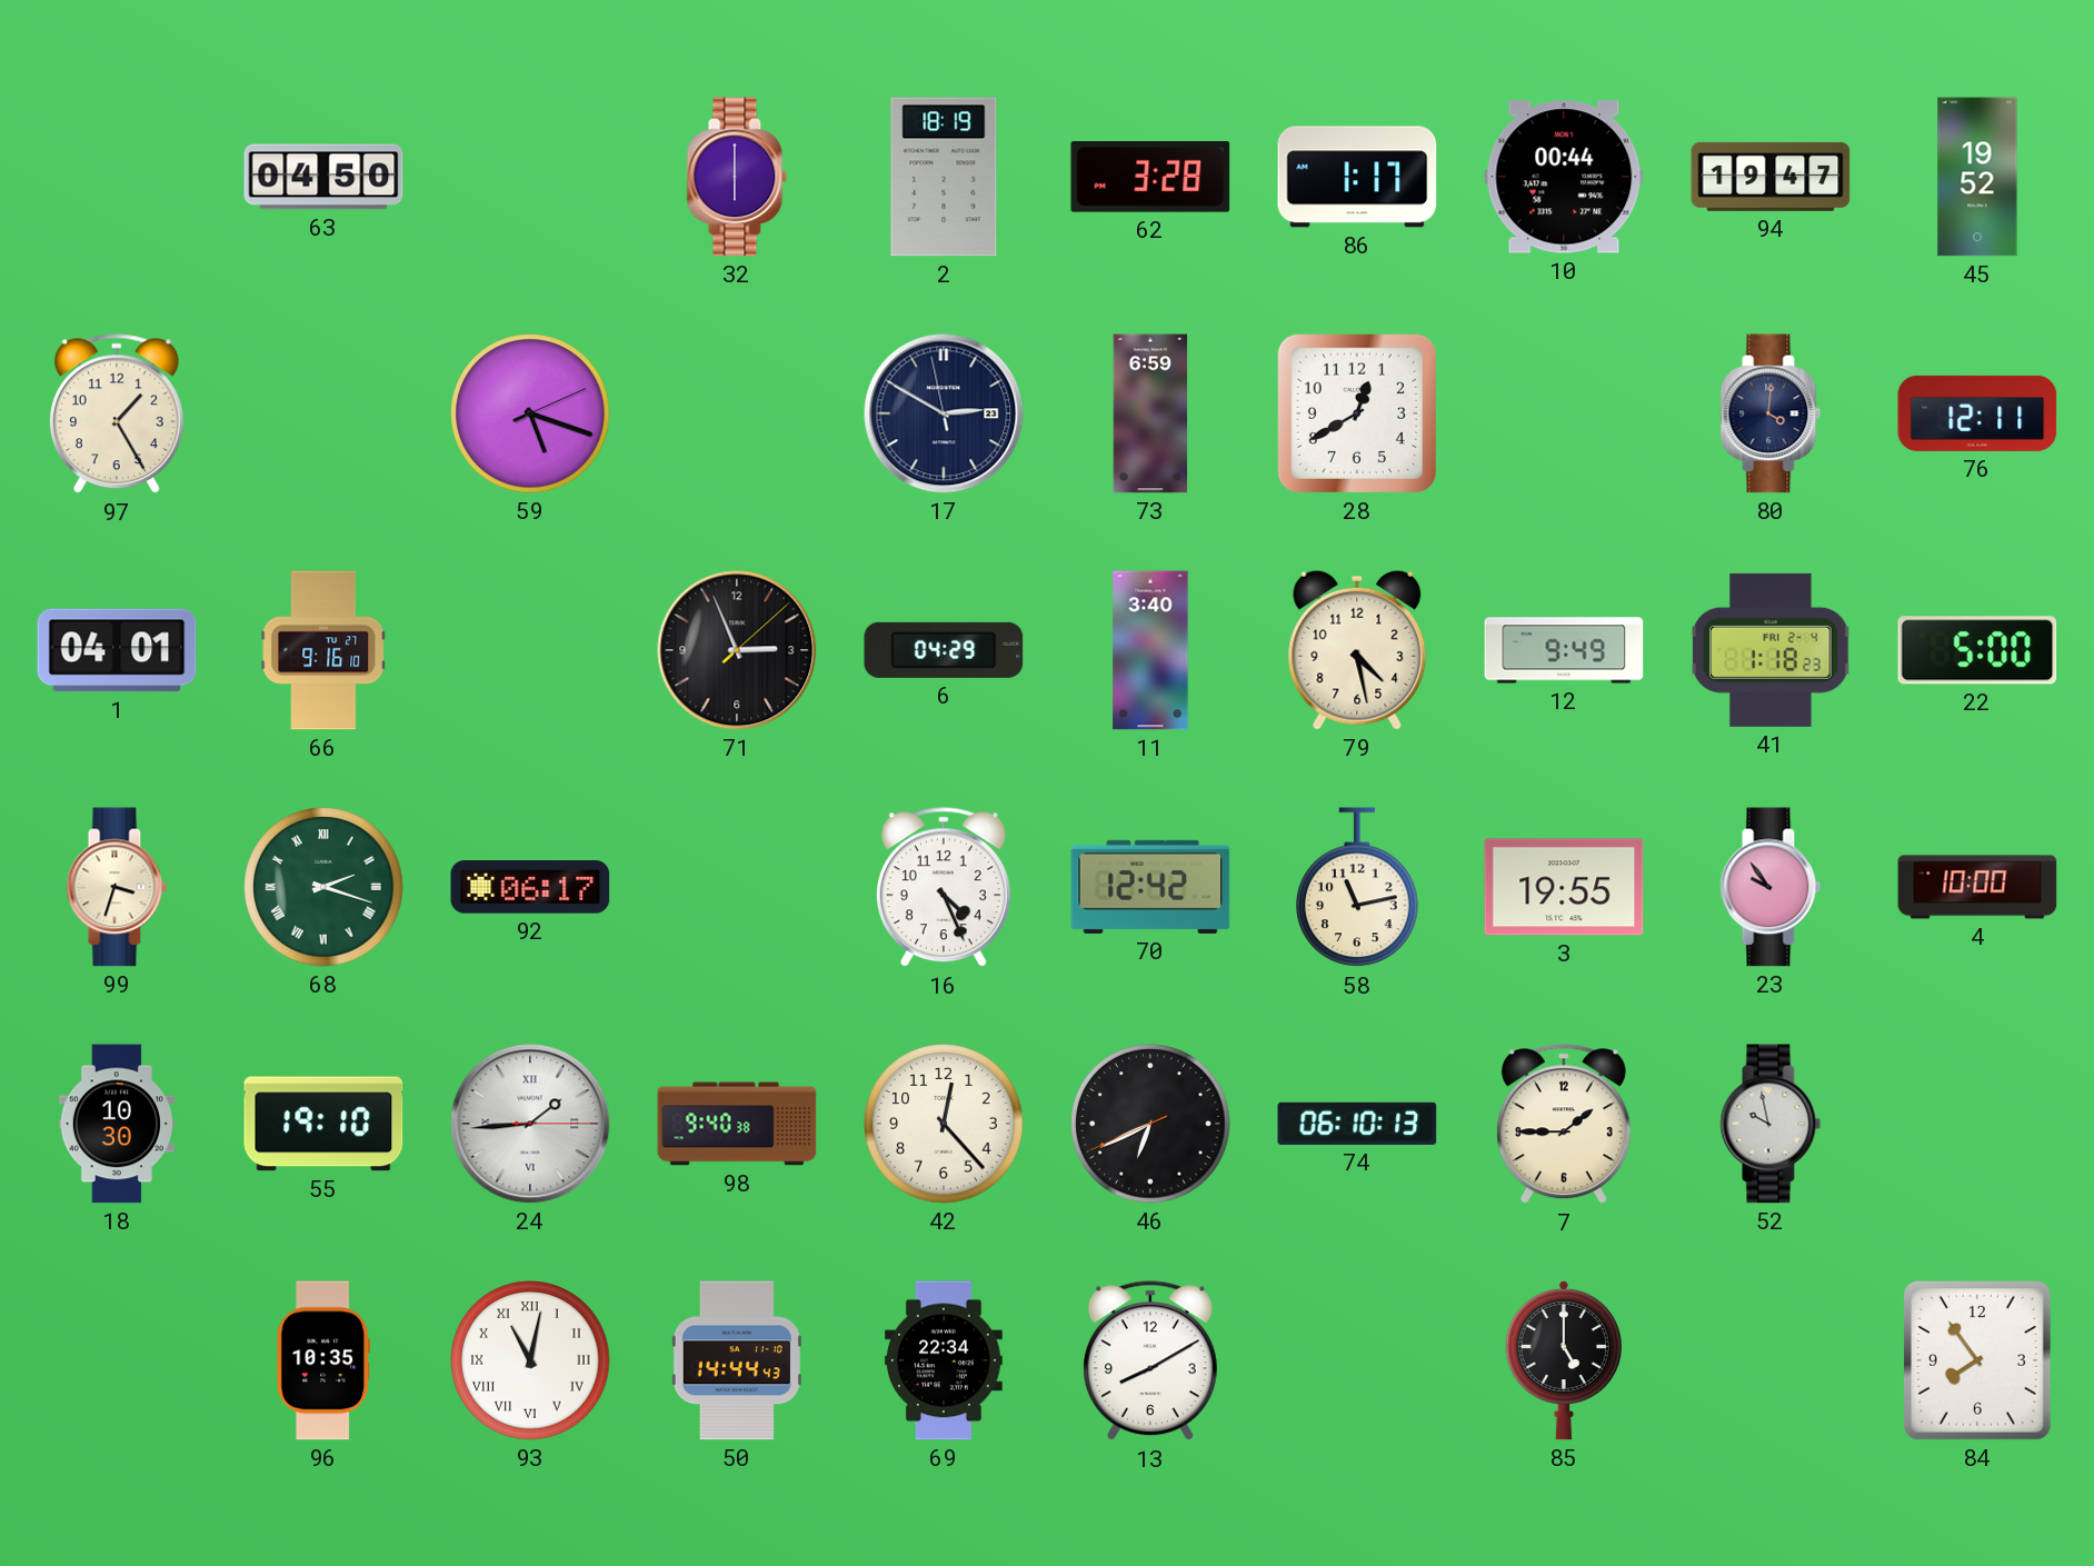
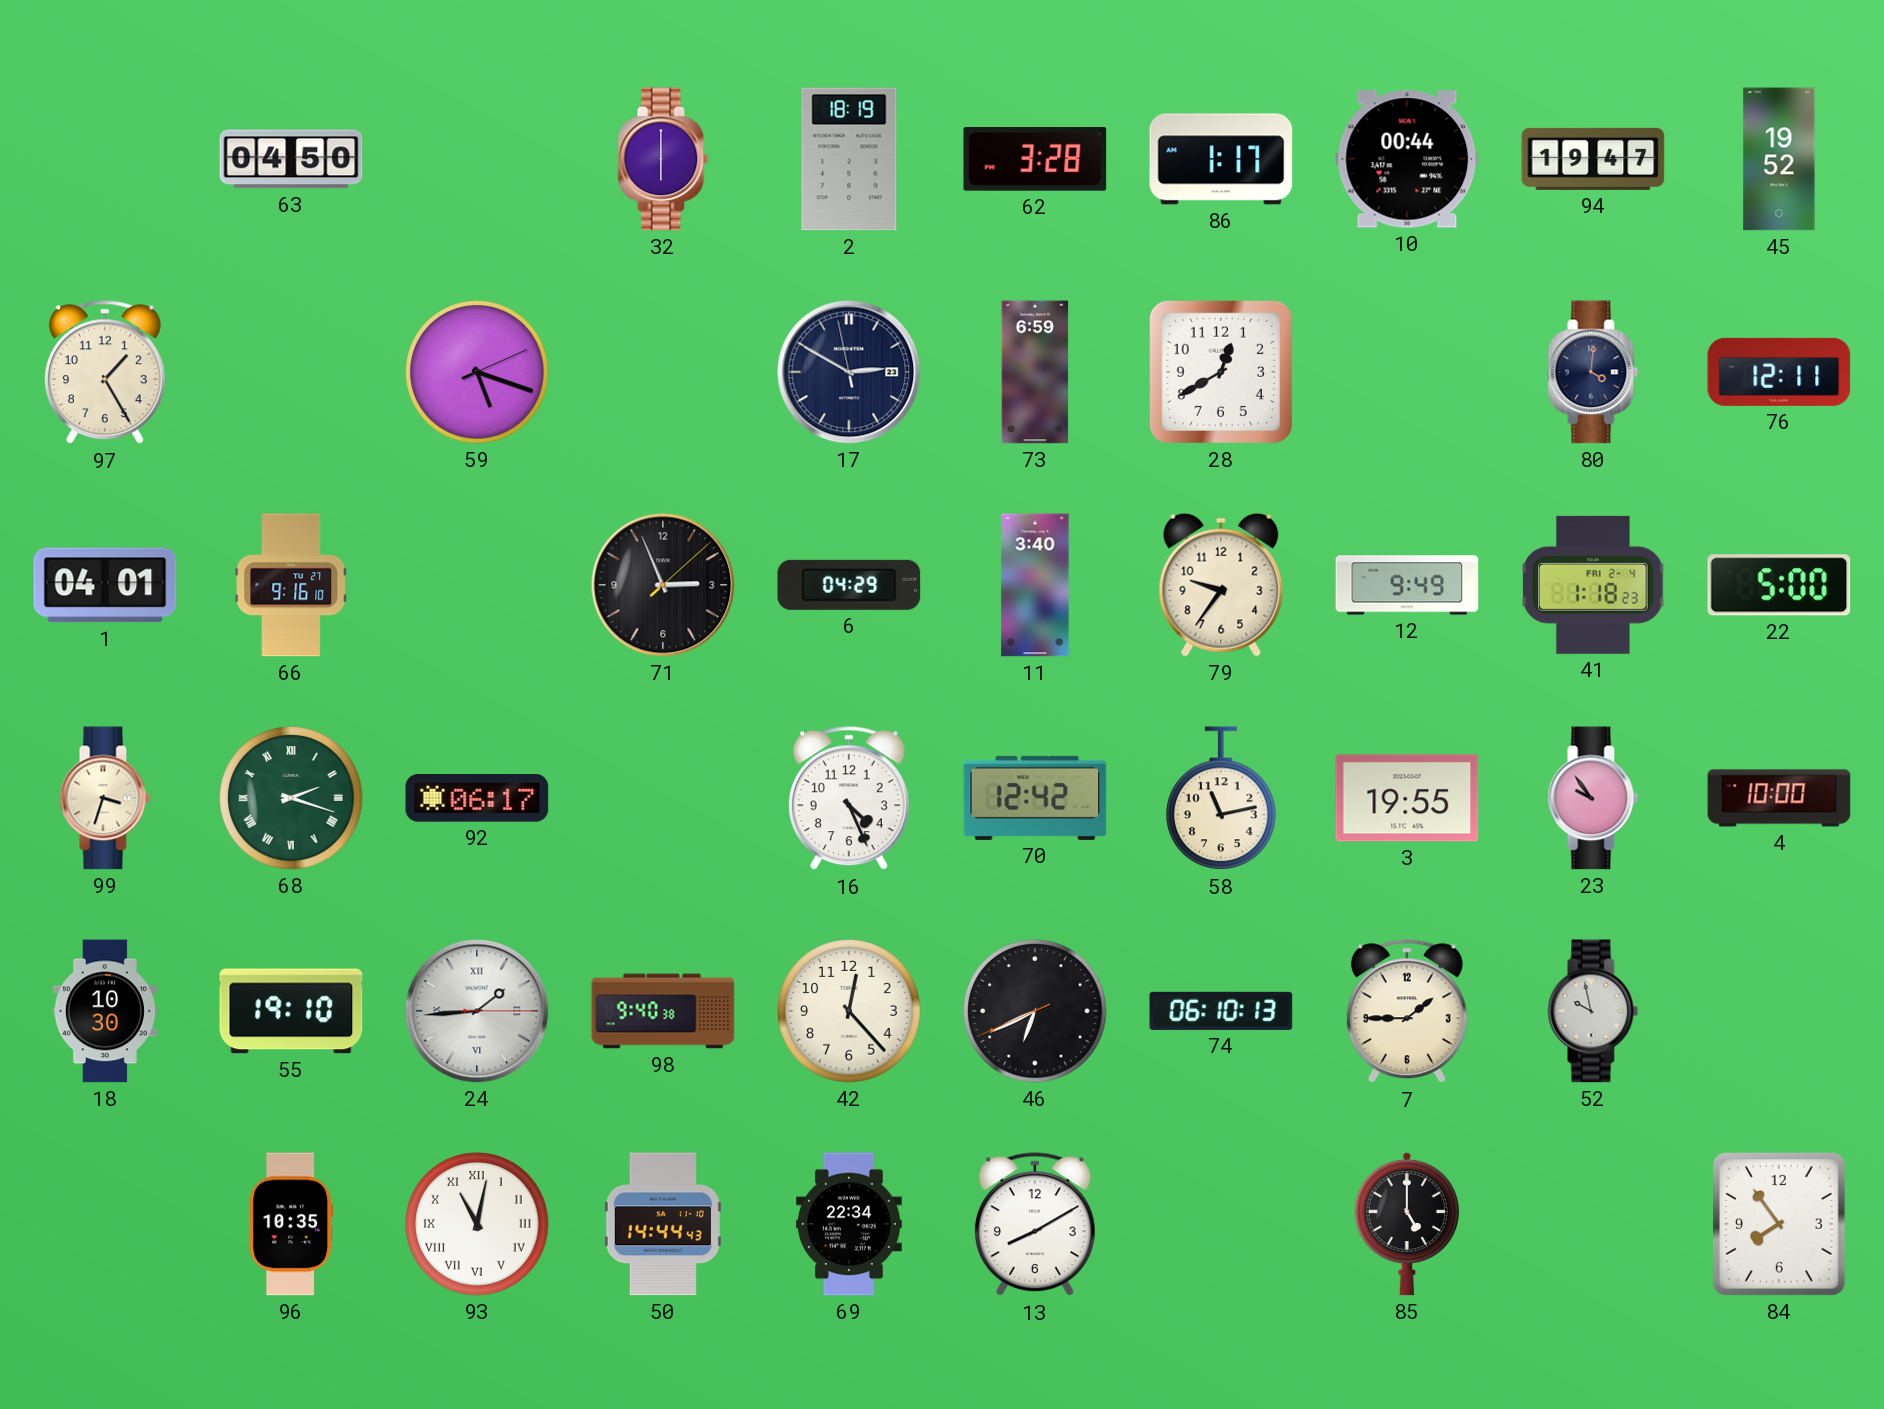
79: 4:28 -> 9:36 (1221, 585)
